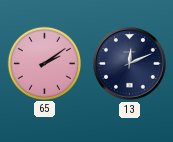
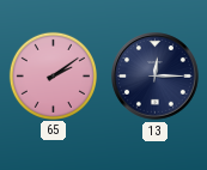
13: 12:11 -> 12:15 (156, 77)
